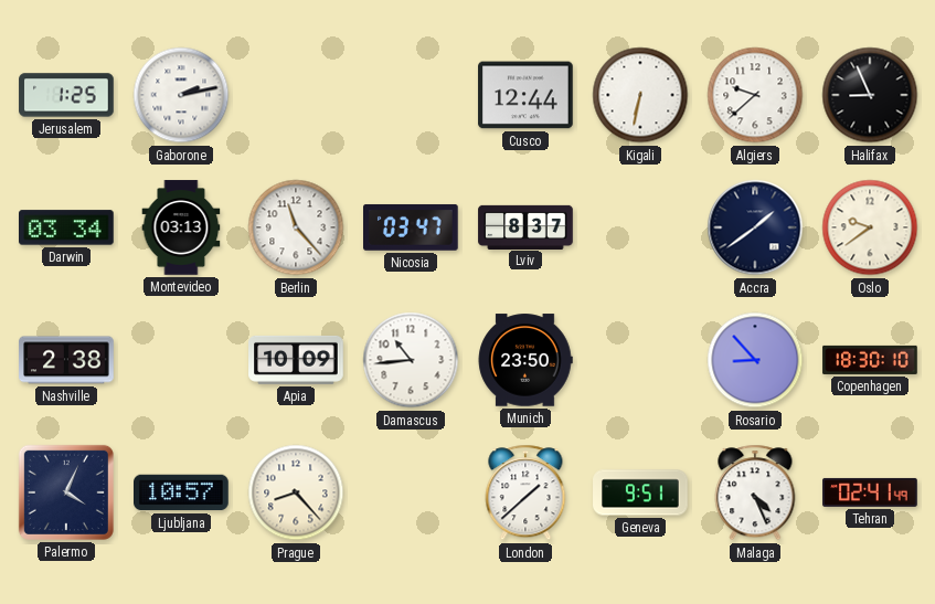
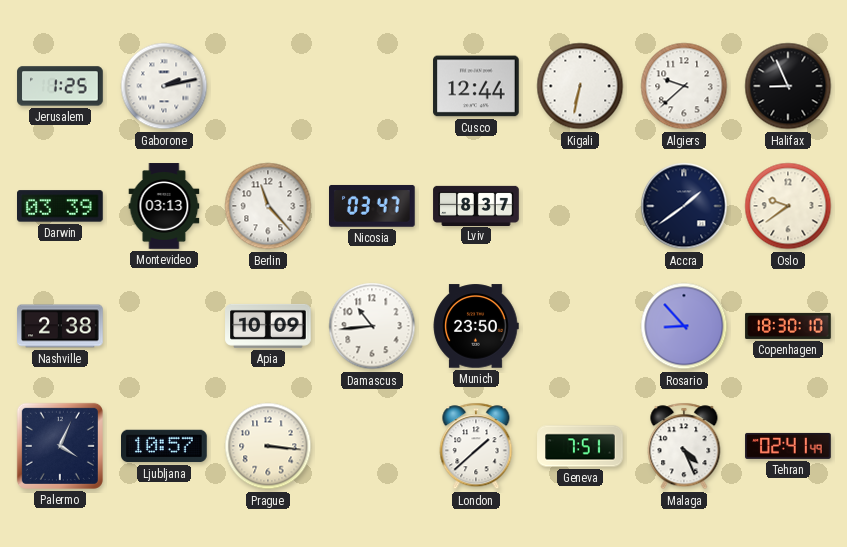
Darwin: 03:34 -> 03:39 (61, 206)
Prague: 8:23 -> 3:16 (268, 446)
Geneva: 9:51 -> 7:51 (580, 446)
